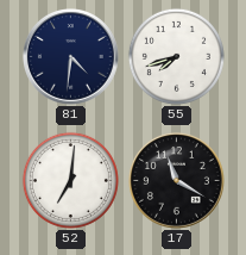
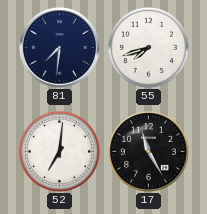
81: 4:31 -> 7:31 (59, 47)
17: 11:20 -> 11:25 (148, 151)
